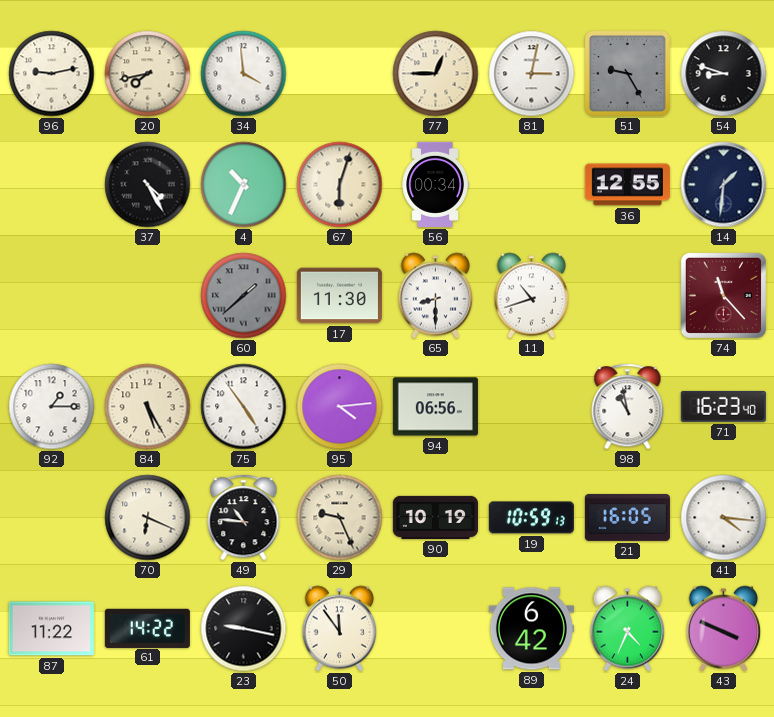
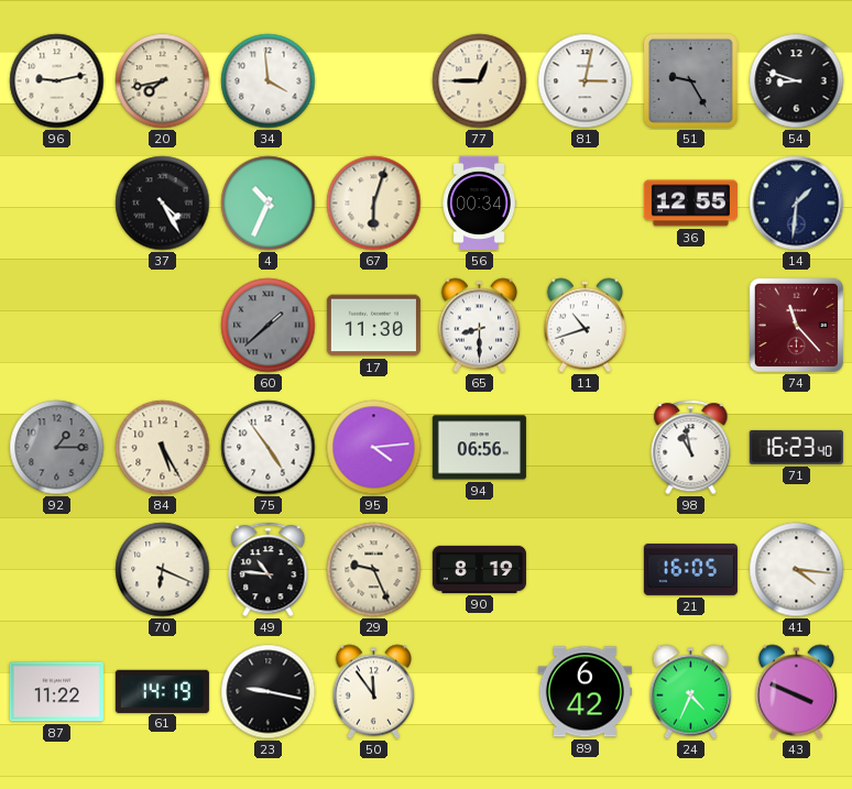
92 dial: white -> grey (57, 448)
90: 10:19 -> 8:19 (479, 569)
19: 10:59 -> none (531, 518)
61: 14:22 -> 14:19 (162, 691)
